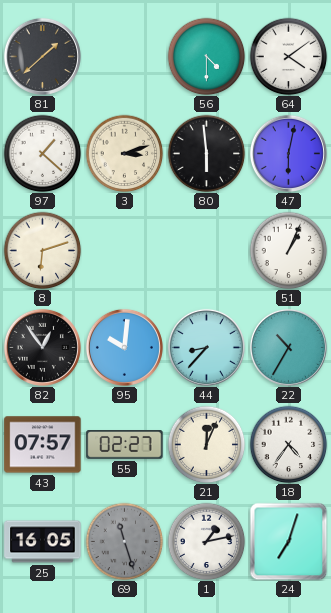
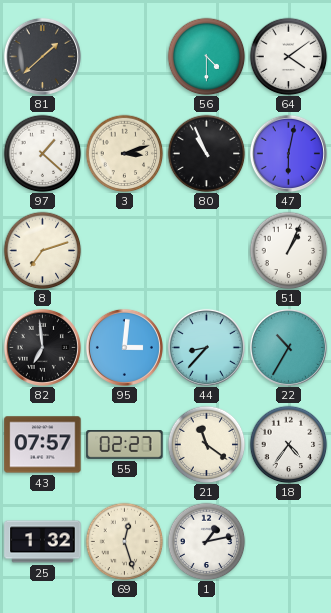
80: 5:59 -> 10:56 (206, 153)
8: 6:12 -> 7:12 (42, 250)
82: 12:54 -> 6:59 (42, 347)
95: 10:01 -> 3:01 (124, 347)
21: 12:04 -> 11:21 (206, 444)
25: 16:05 -> 1:32 (43, 542)
69: 11:27 -> 12:27 (124, 541)
69 dial: grey -> cream (124, 541)
24: 7:03 -> none (288, 541)
